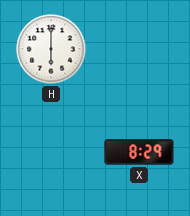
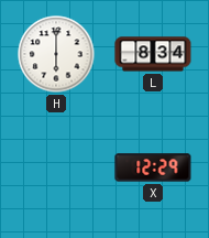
L: none -> 8:34 (153, 54)
X: 8:29 -> 12:29 (153, 167)
